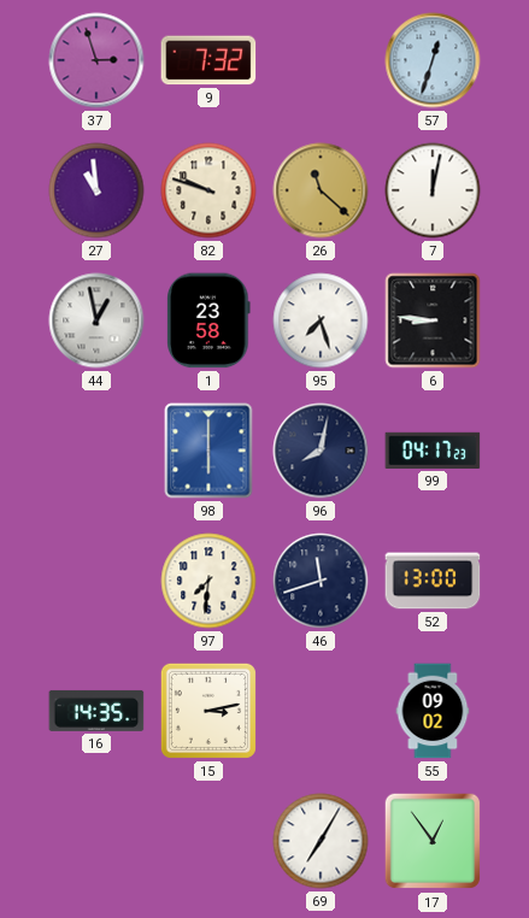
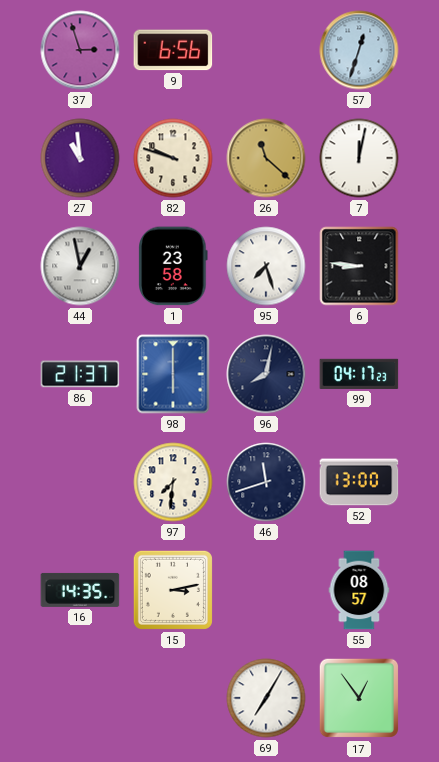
9: 7:32 -> 6:56 (173, 50)
86: none -> 21:37 (80, 374)
55: 09:02 -> 08:57 (359, 590)
